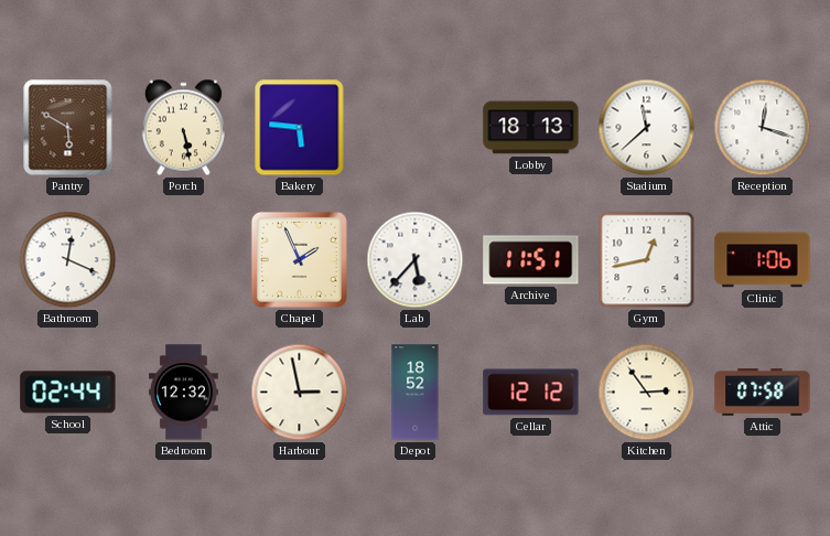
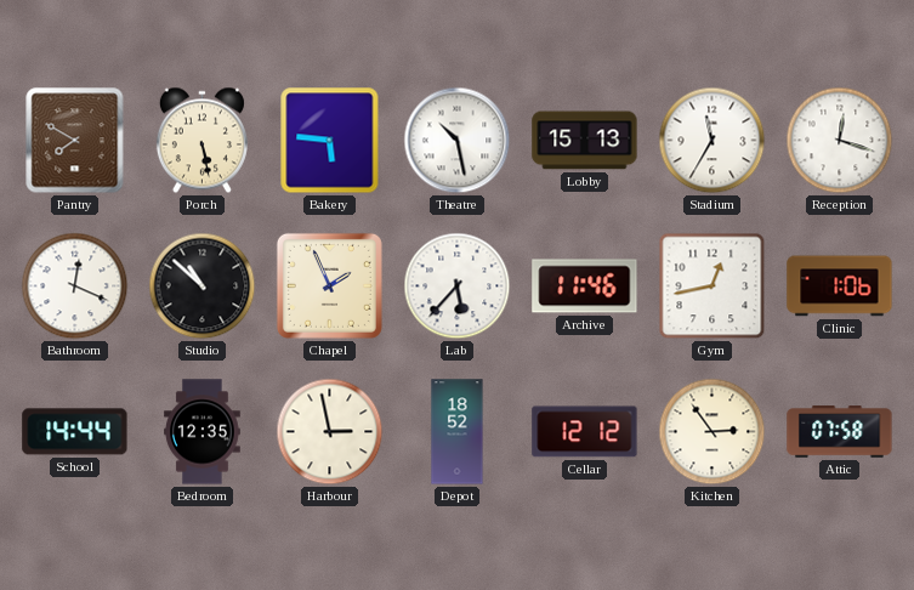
Pantry: 5:50 -> 7:50 (75, 141)
Theatre: none -> 10:28 (458, 141)
Lobby: 18:13 -> 15:13 (585, 141)
Stadium: 11:38 -> 11:35 (713, 141)
Studio: none -> 10:52 (203, 287)
Archive: 11:51 -> 11:46 (585, 287)
School: 02:44 -> 14:44 (75, 432)
Bedroom: 12:32 -> 12:35 (203, 432)
